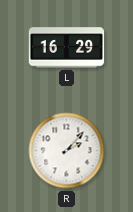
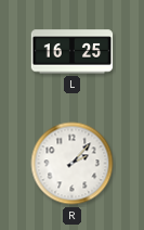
L: 16:29 -> 16:25 (73, 52)
